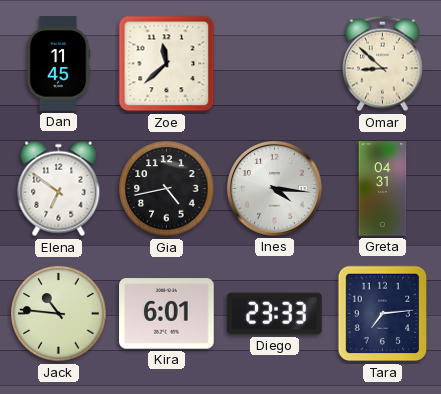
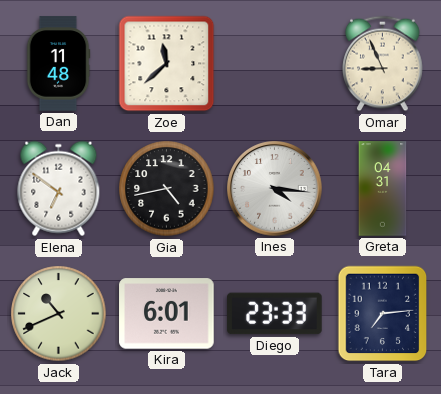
Dan: 11:45 -> 11:48 (58, 64)
Omar: 8:52 -> 8:56 (383, 64)
Jack: 10:46 -> 10:41 (59, 314)
